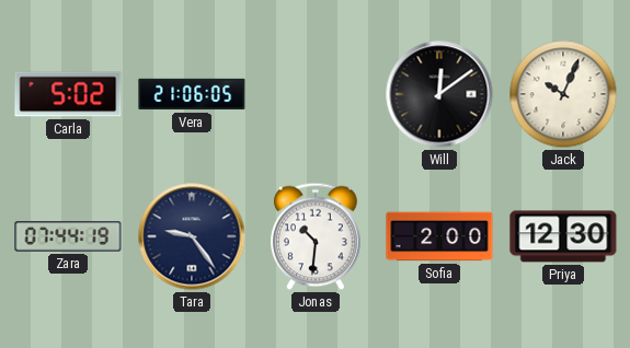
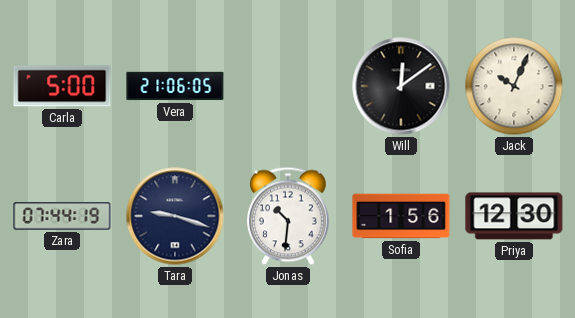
Carla: 5:02 -> 5:00 (62, 86)
Tara: 9:24 -> 9:18 (175, 216)
Sofia: 2:00 -> 1:56 (401, 216)
